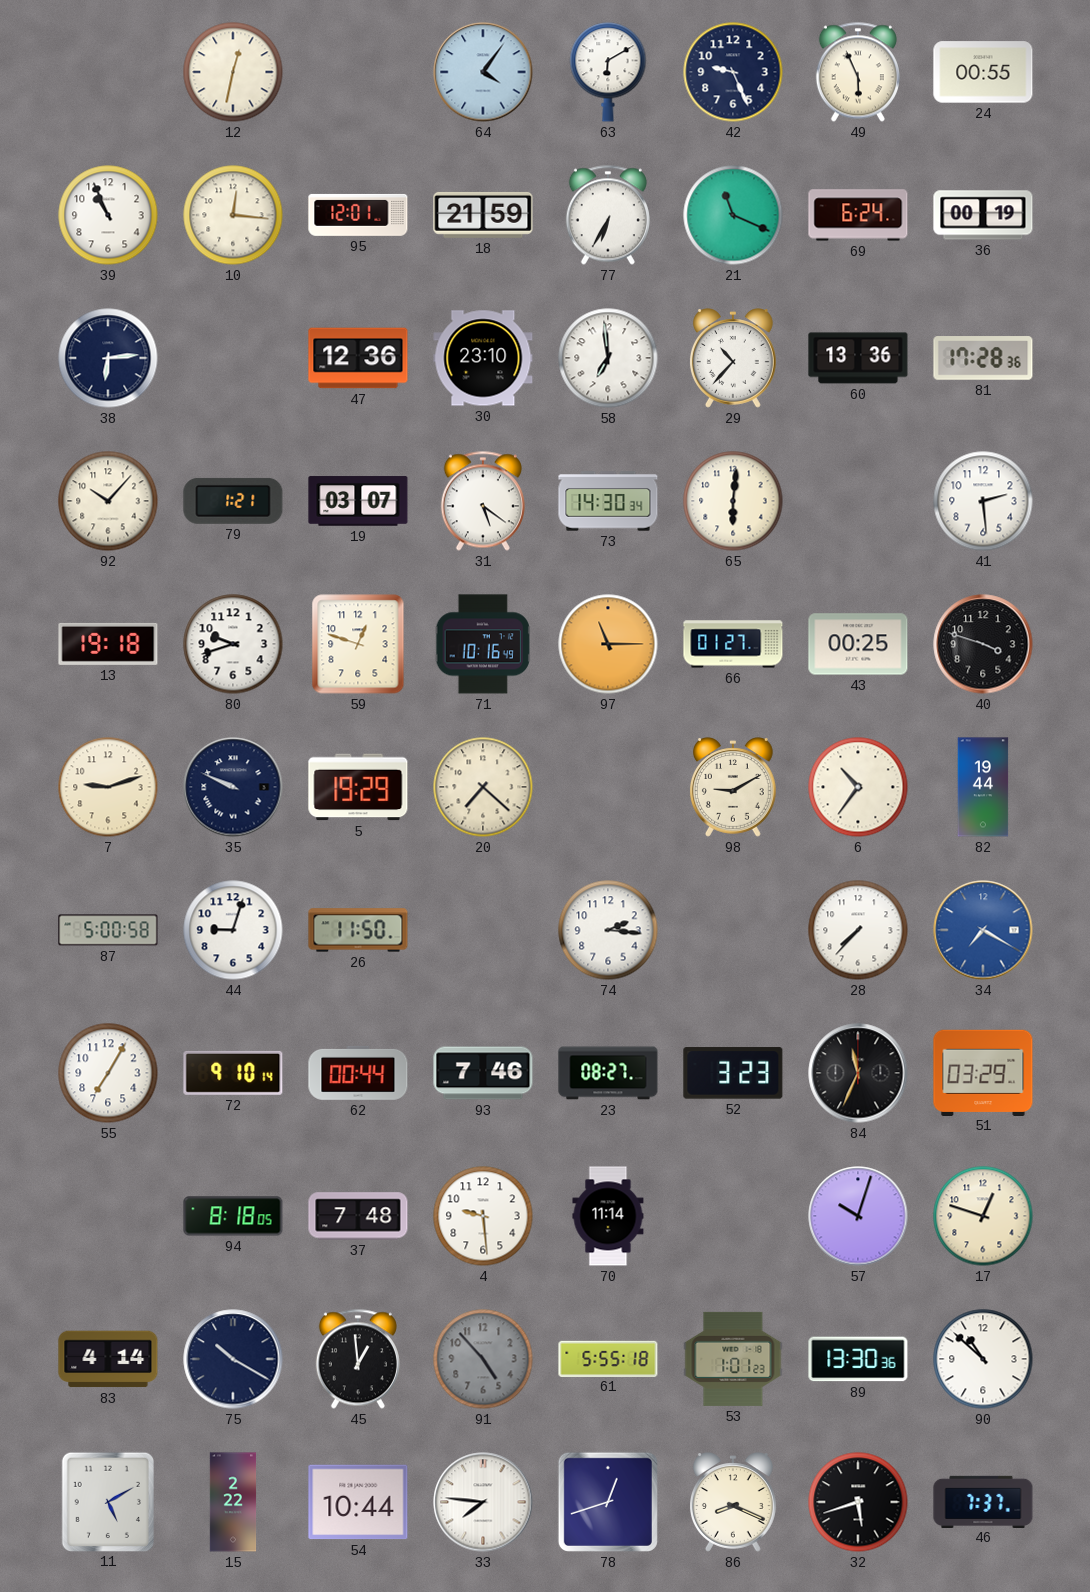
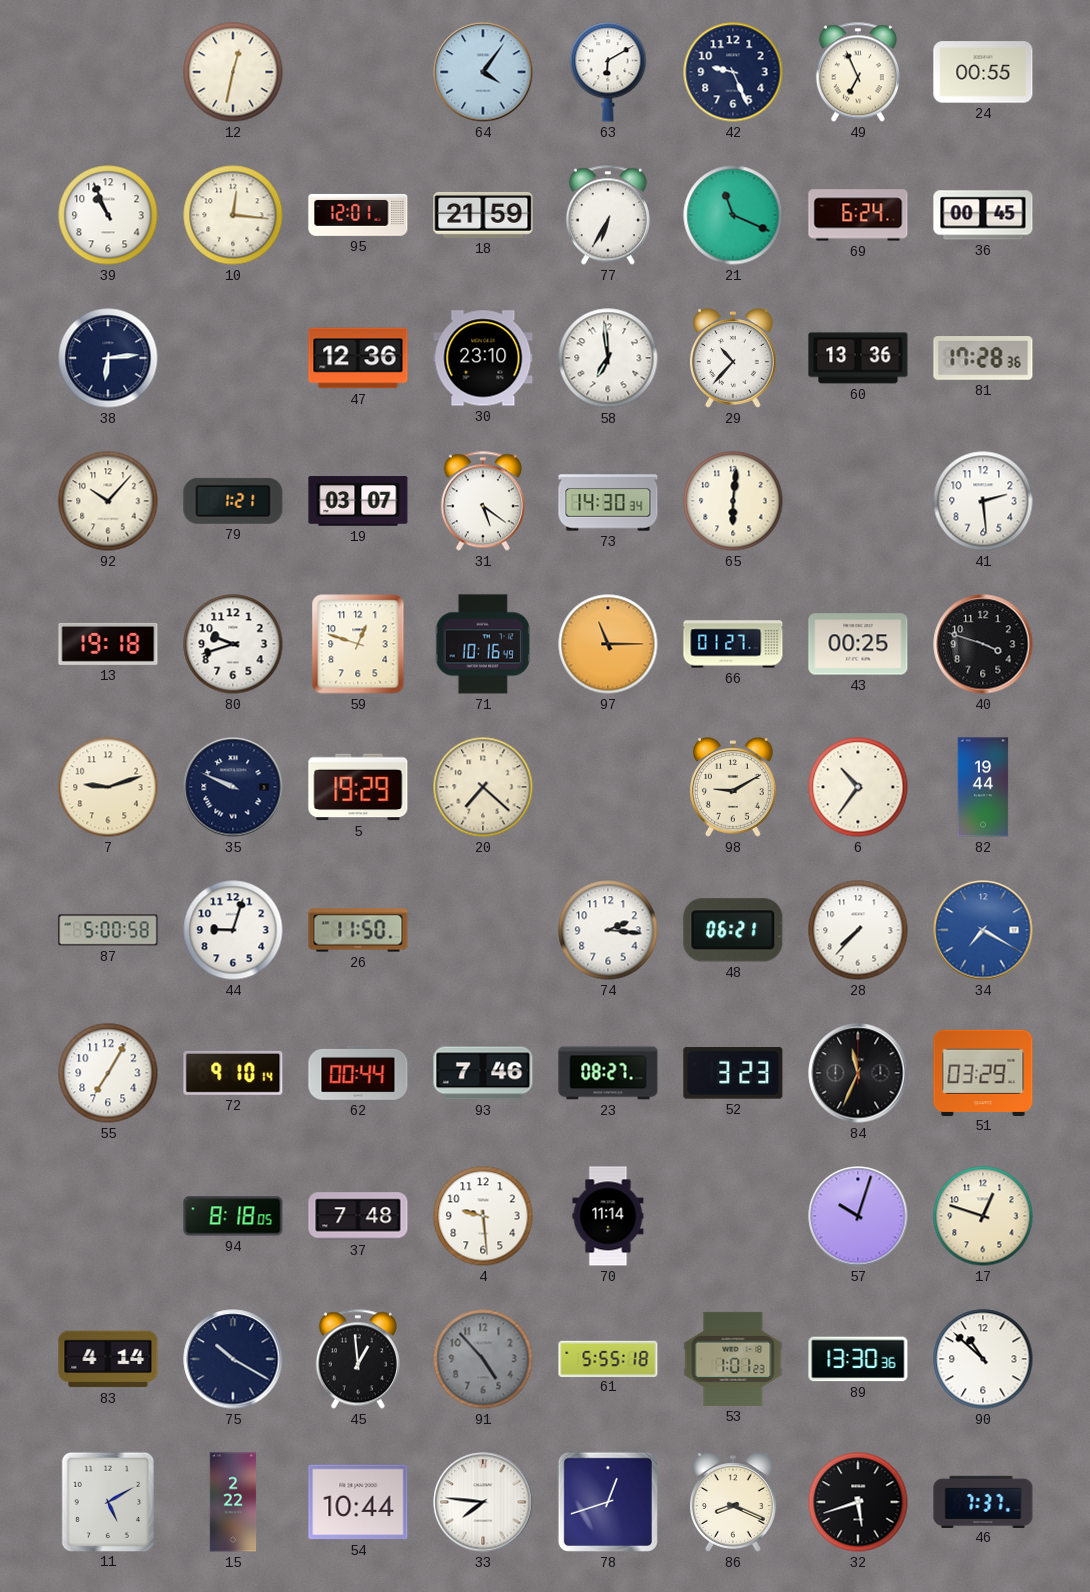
49: 5:56 -> 6:56 (858, 72)
36: 00:19 -> 00:45 (983, 215)
48: none -> 06:21 (733, 930)
